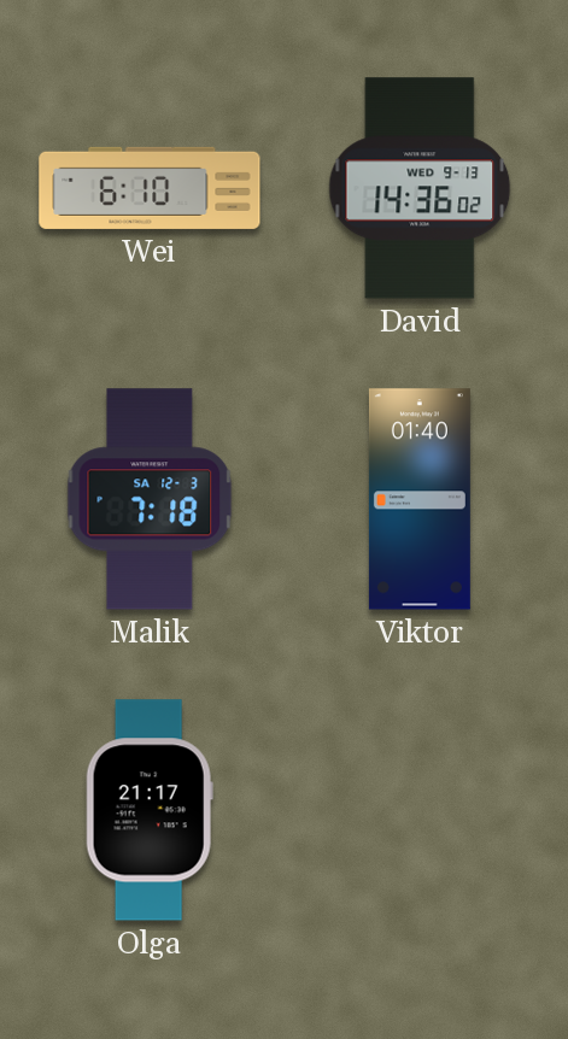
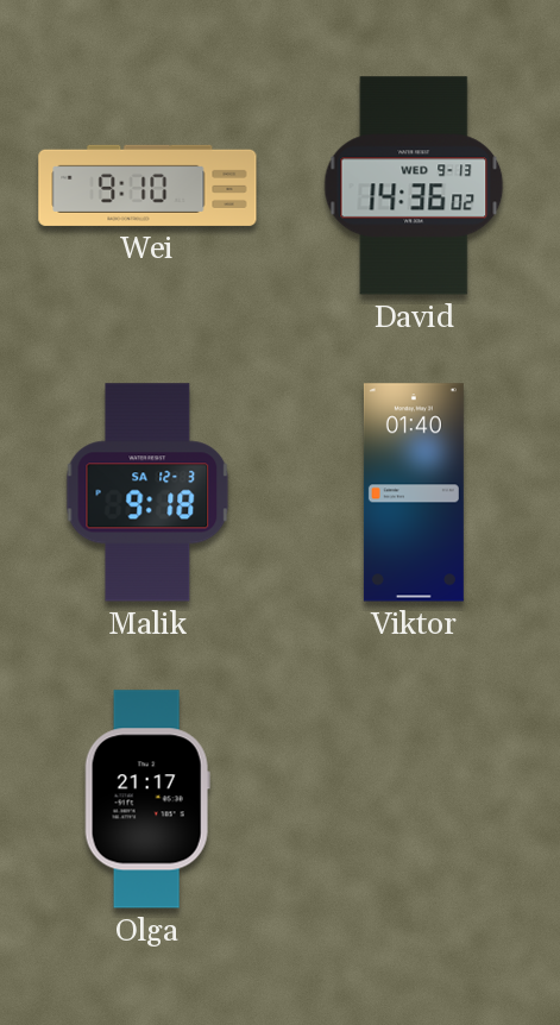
Wei: 6:10 -> 9:10 (147, 185)
Malik: 7:18 -> 9:18 (147, 492)
